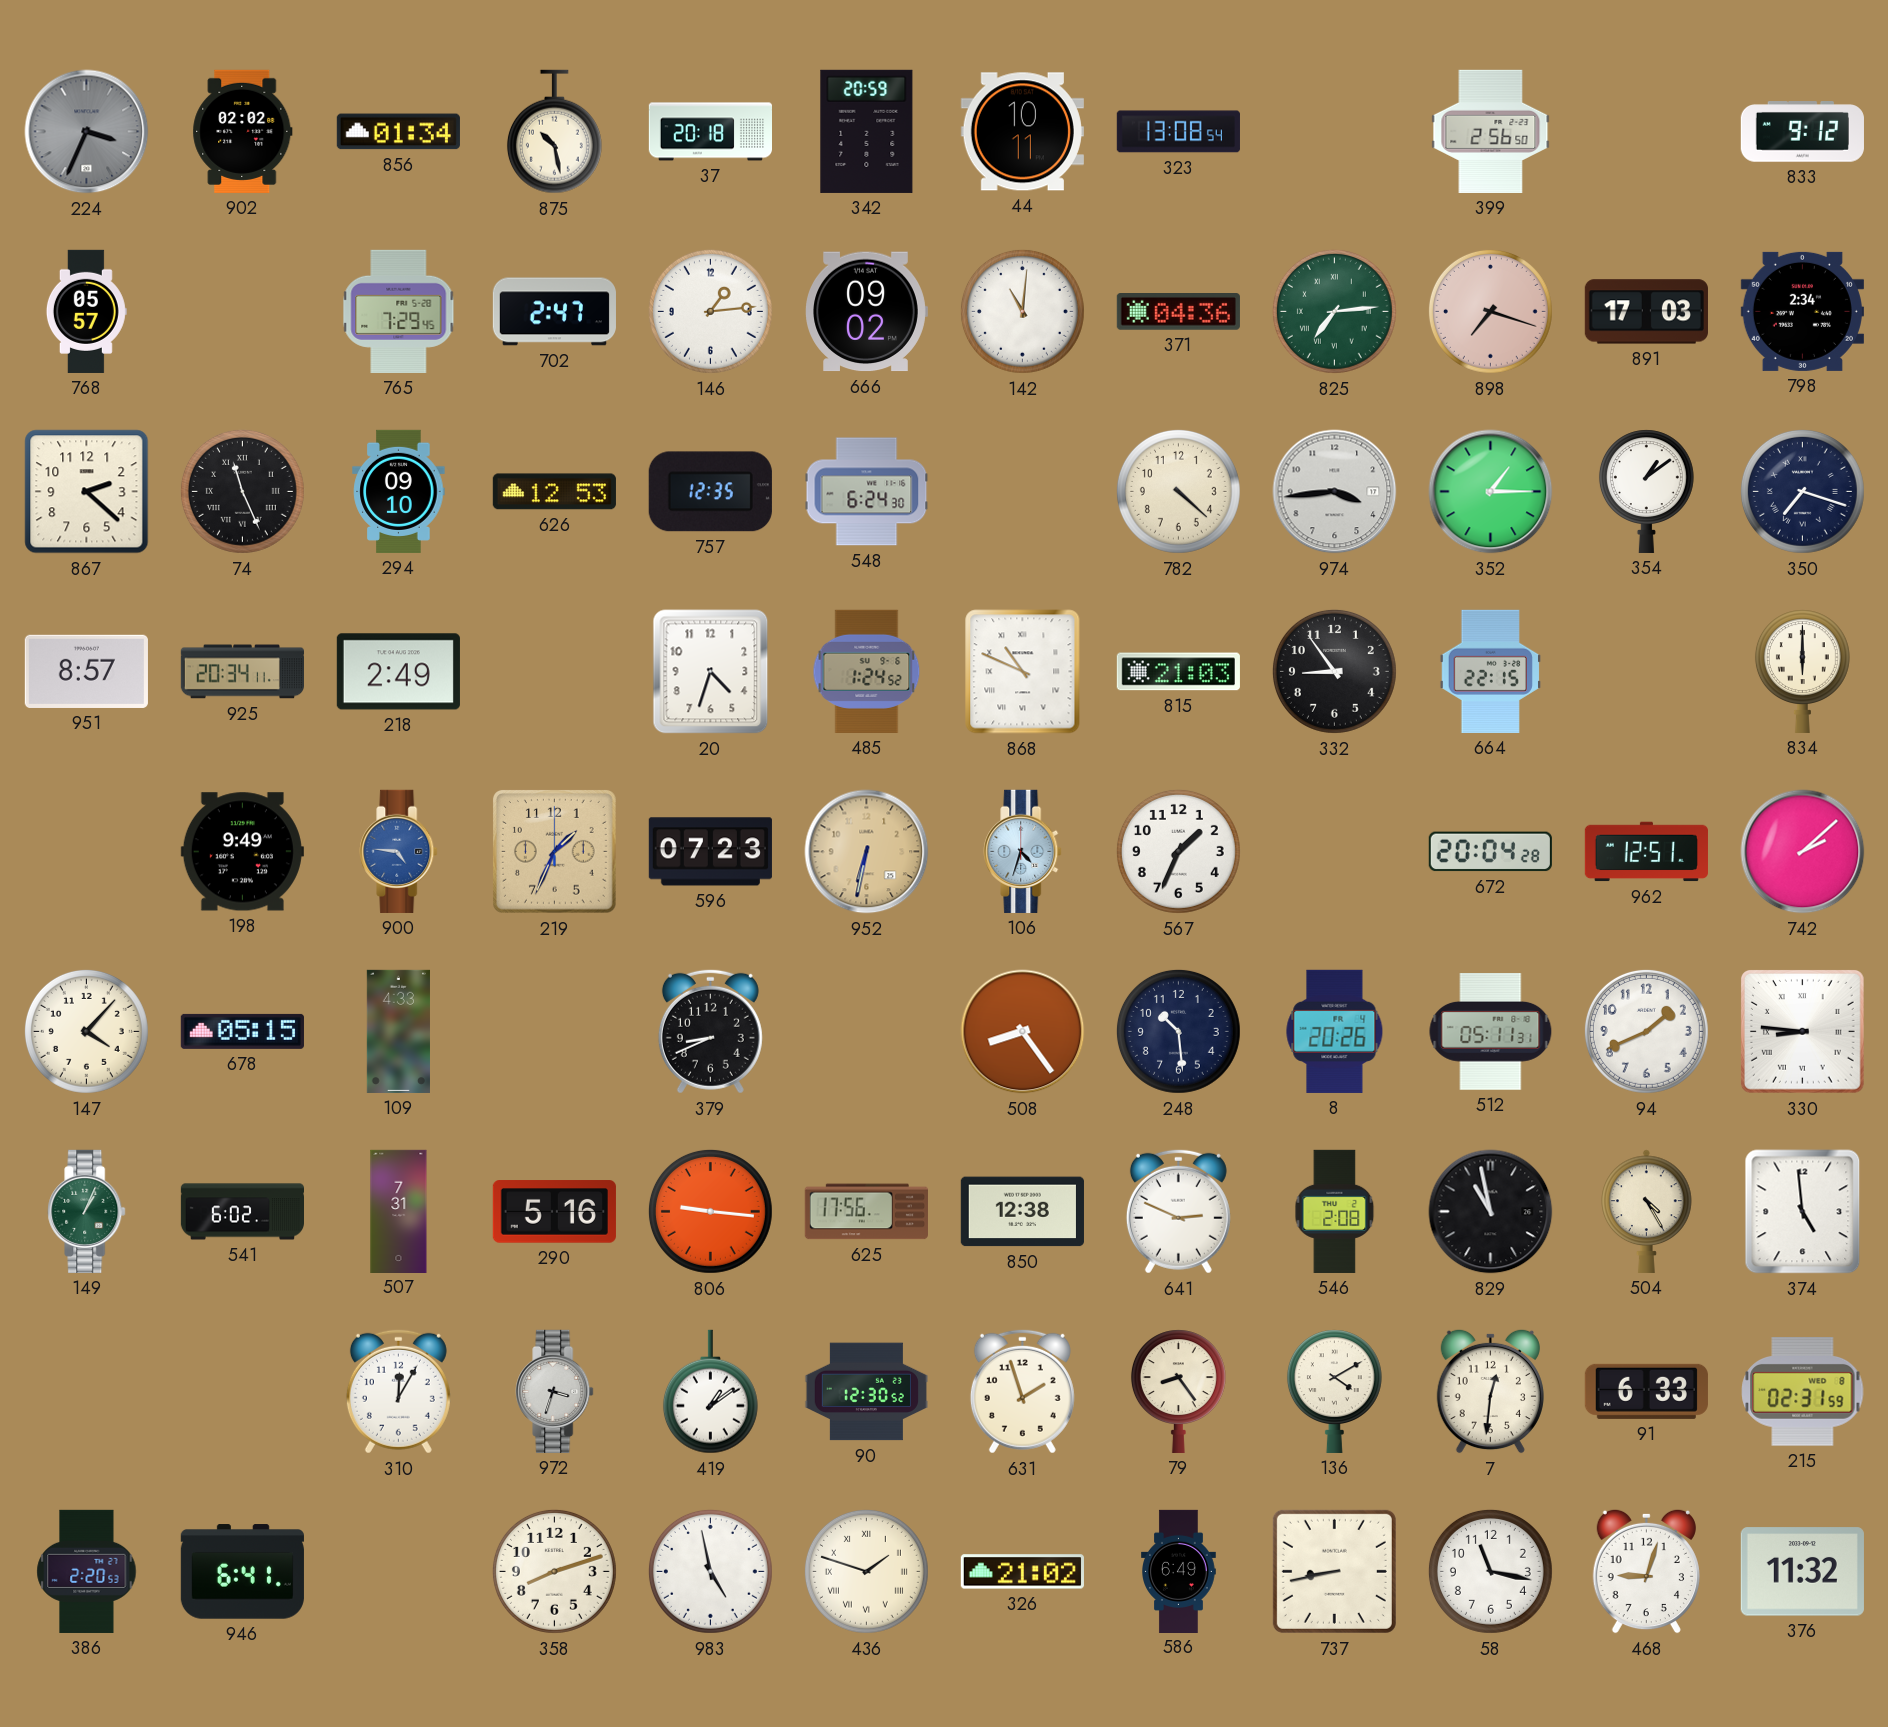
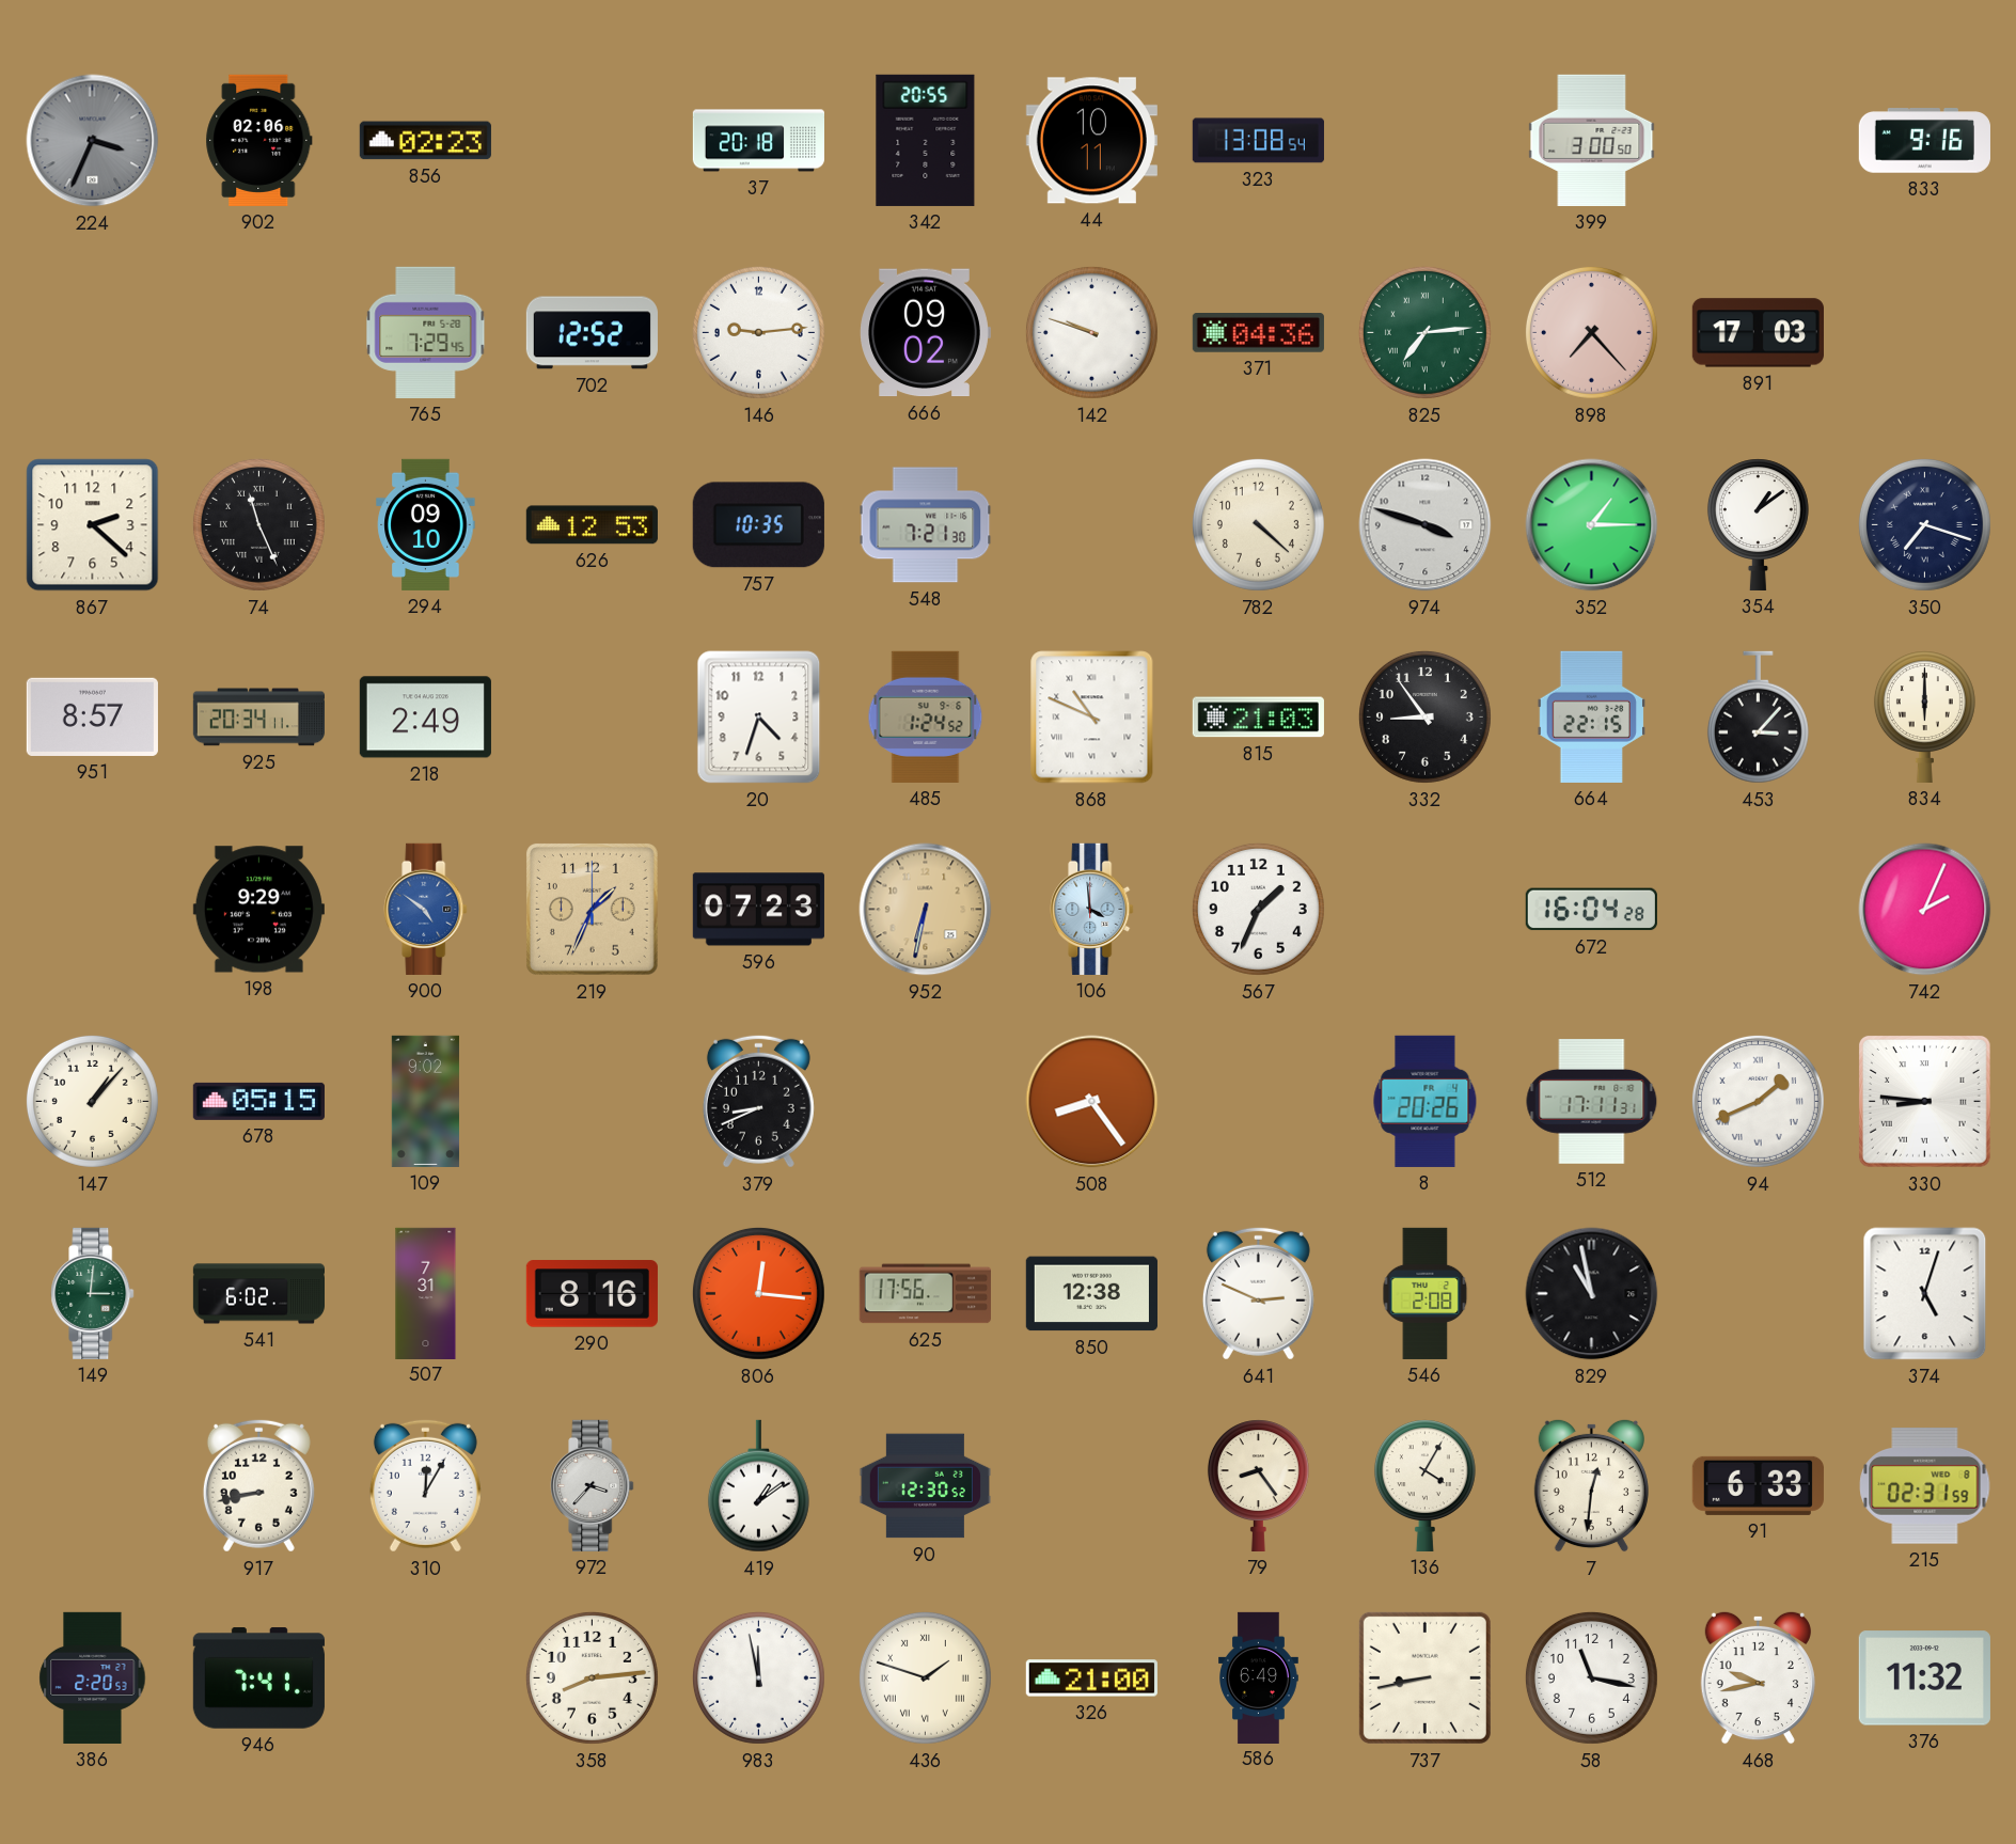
902: 02:02 -> 02:06 (259, 140)
856: 01:34 -> 02:23 (425, 141)
875: 10:28 -> none (554, 132)
342: 20:59 -> 20:55 (926, 140)
399: 2:56 -> 3:00 (1592, 140)
833: 9:12 -> 9:16 (1924, 141)
768: 05:57 -> none (86, 311)
702: 2:47 -> 12:52 (592, 333)
146: 1:14 -> 9:14 (758, 332)
142: 11:01 -> 9:48 (1091, 332)
898: 7:18 -> 7:23 (1591, 332)
798: 2:34 -> none (1802, 311)
757: 12:35 -> 10:35 (758, 525)
548: 6:24 -> 7:21 (926, 525)
974: 3:44 -> 3:48 (1426, 525)
453: none -> 3:07 (1758, 718)
198: 9:49 -> 9:29 (258, 910)
900: 4:46 -> 4:51 (426, 909)
106: 4:33 -> 3:59 (1092, 909)
672: 20:04 -> 16:04 (1591, 910)
962: 12:51 -> none (1646, 852)
742: 2:08 -> 2:04 (1925, 910)
147: 4:07 -> 1:07 (92, 1101)
109: 4:33 -> 9:02 (425, 1101)
248: 10:29 -> none (1178, 1031)
512: 05:11 -> 17:11 (1592, 1102)
94 numerals: Arabic -> Roman (1758, 1101)
149: 1:04 -> 3:01 (93, 1293)
290: 5:16 -> 8:16 (592, 1294)
806: 9:16 -> 12:16 (758, 1293)
504: 4:25 -> none (1647, 1211)
374: 4:59 -> 5:03 (1925, 1294)
917: none -> 8:43 (258, 1485)
972: 3:33 -> 3:37 (593, 1485)
631: 1:57 -> none (1022, 1391)
136: 4:10 -> 4:05 (1424, 1485)
946: 6:41 -> 7:41 (258, 1678)
358: 8:12 -> 8:14 (592, 1677)
983: 4:58 -> 11:58 (758, 1677)
326: 21:02 -> 21:00 (1091, 1678)
468: 9:03 -> 9:43 (1758, 1677)
